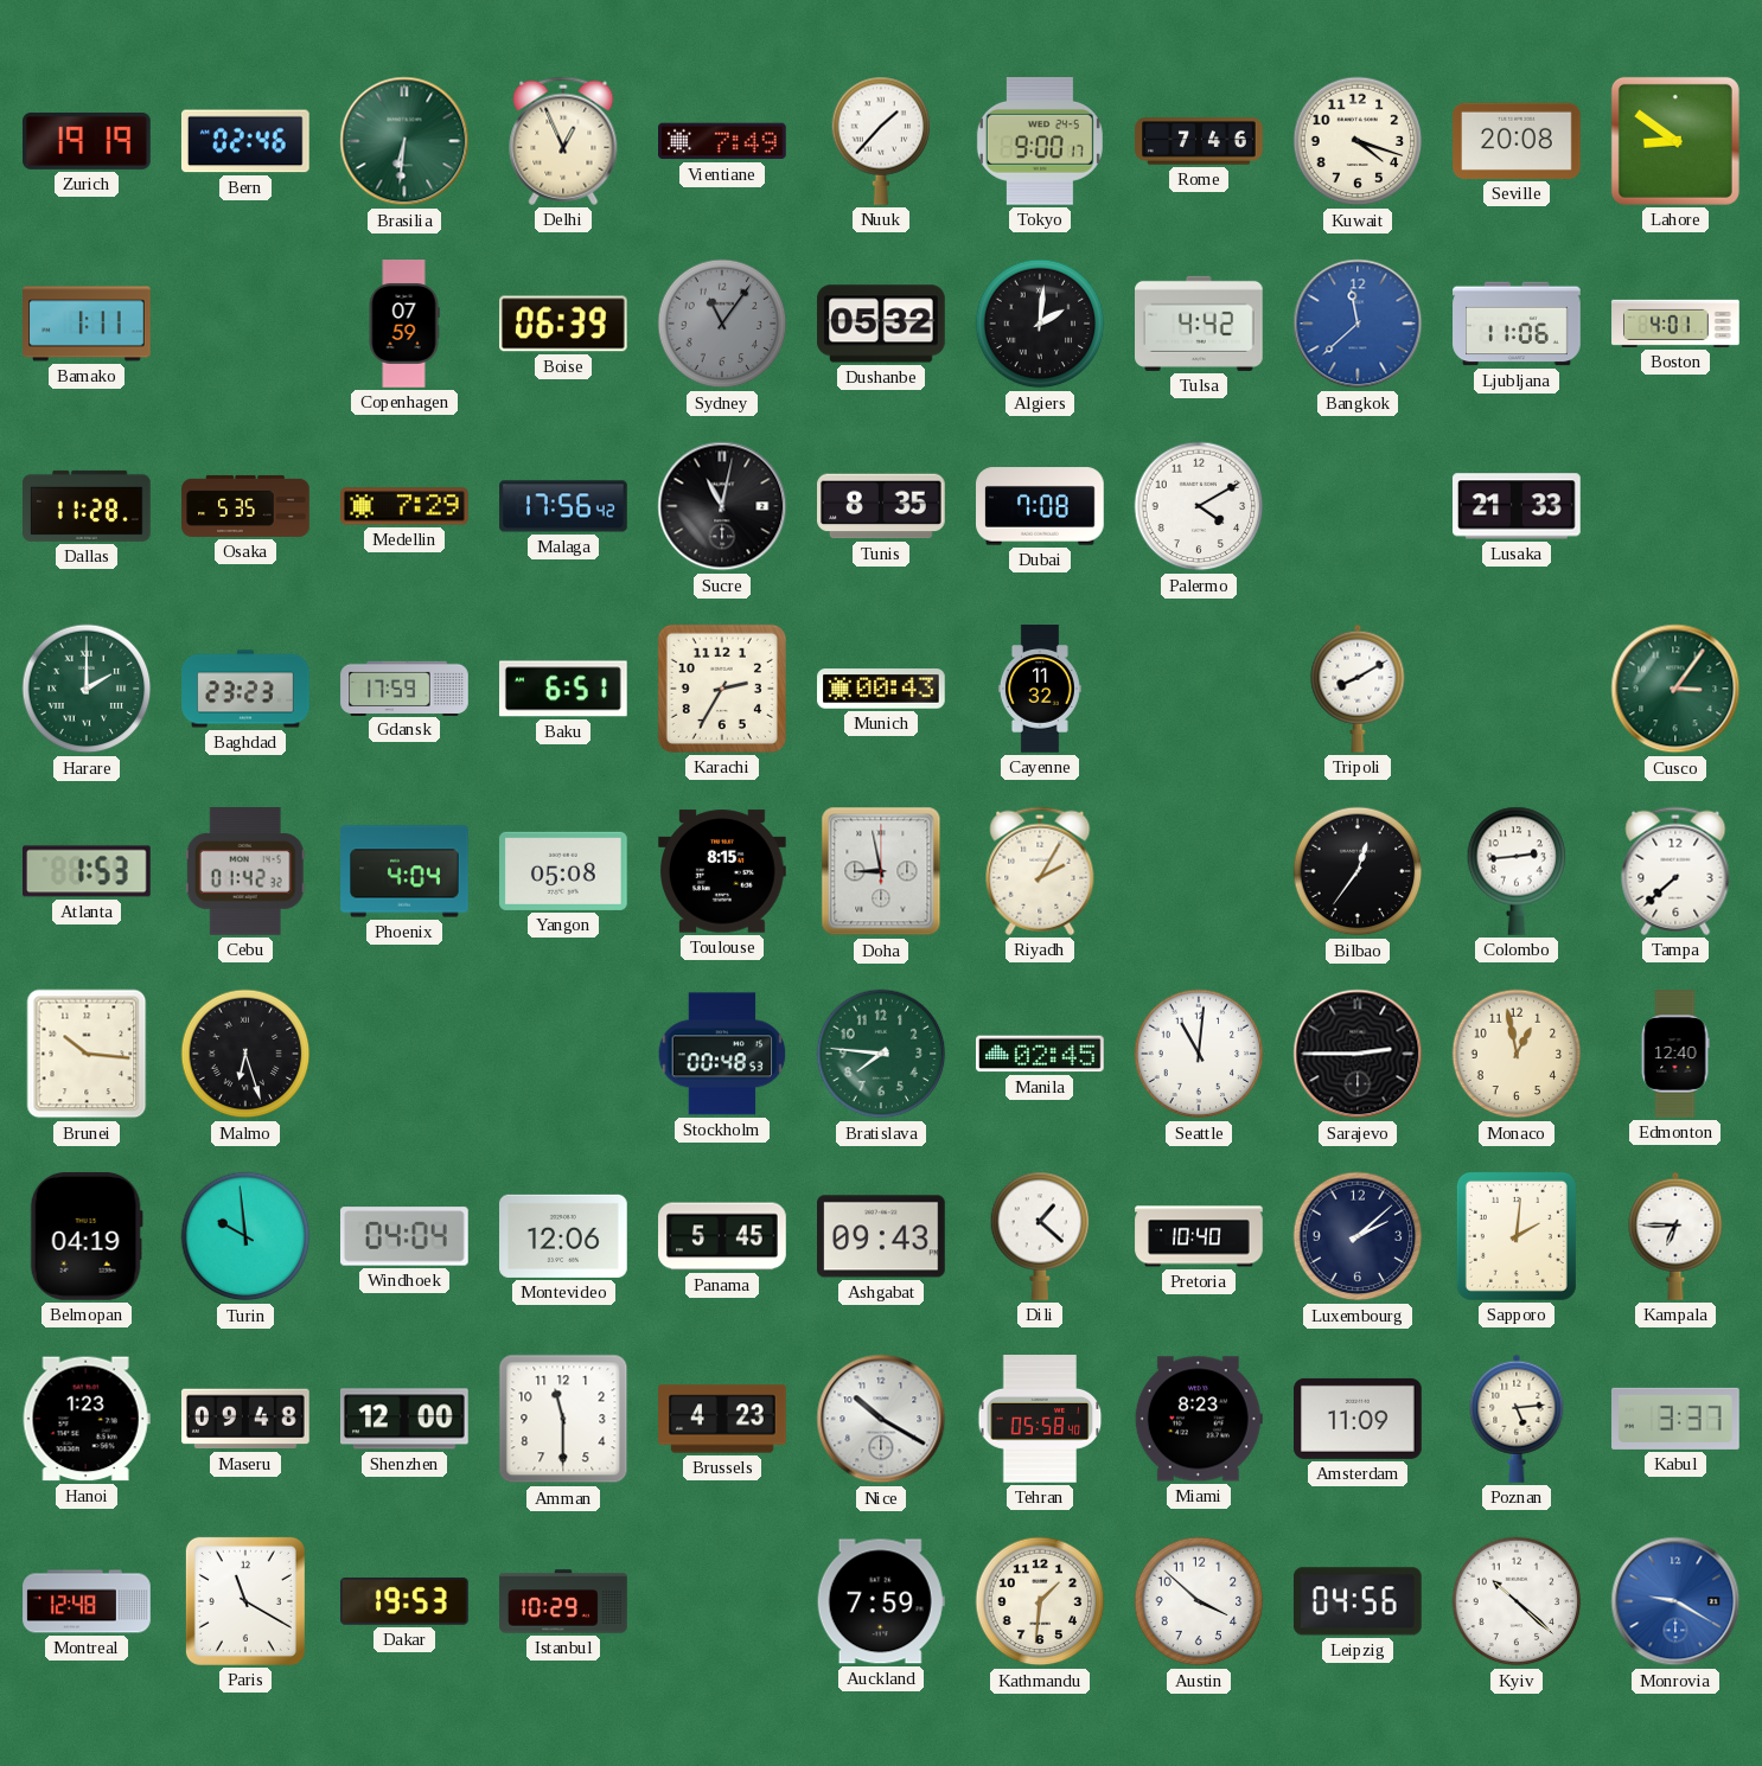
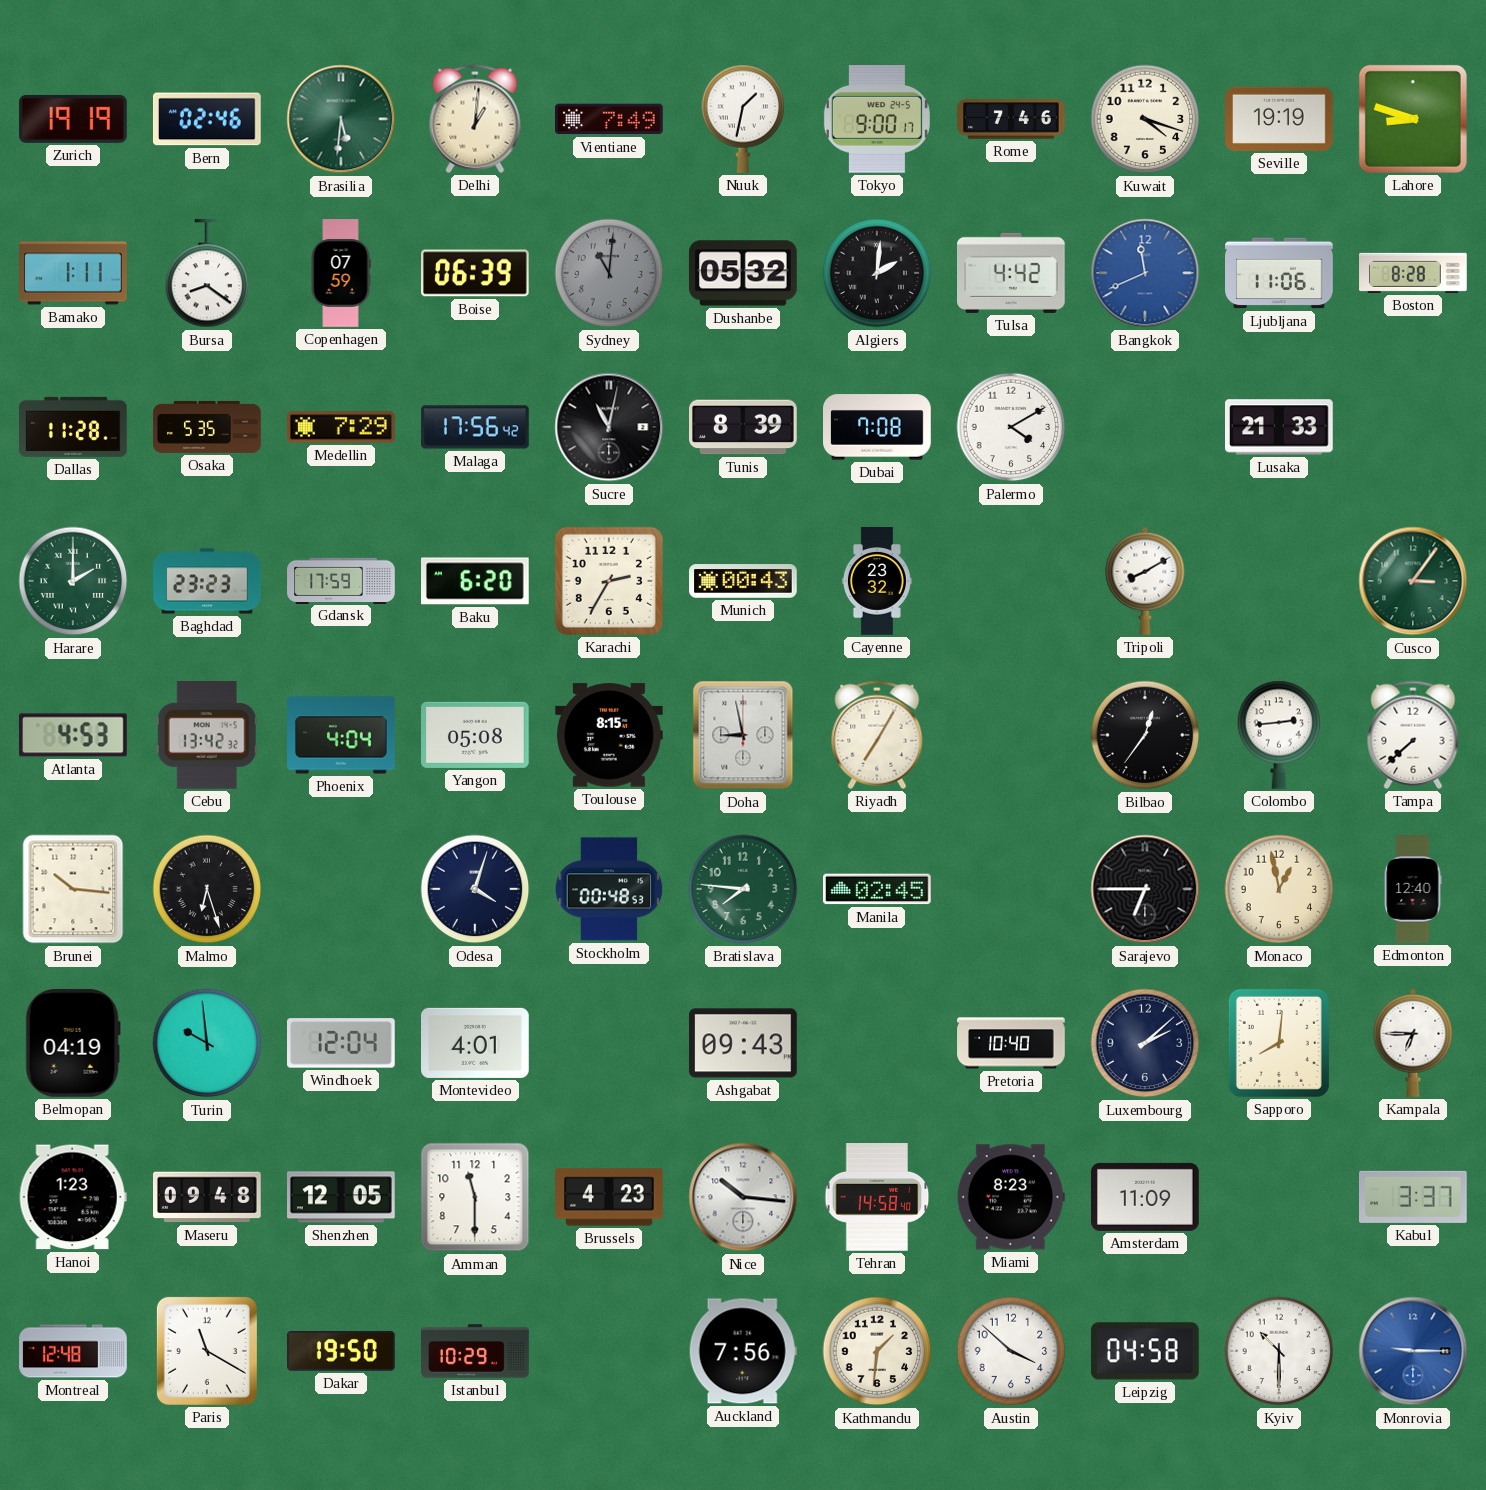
Brasilia: 6:31 -> 5:31 (341, 119)
Delhi: 12:56 -> 1:01 (475, 119)
Nuuk: 1:37 -> 1:32 (743, 119)
Seville: 20:08 -> 19:19 (1279, 119)
Lahore: 8:51 -> 8:48 (1413, 119)
Bursa: none -> 8:21 (207, 274)
Sydney: 11:06 -> 11:01 (609, 273)
Bangkok: 11:38 -> 11:41 (1145, 273)
Boston: 4:01 -> 8:28 (1413, 273)
Tunis: 8:35 -> 8:39 (744, 427)
Baku: 6:51 -> 6:20 (476, 581)
Cayenne: 11:32 -> 23:32 (877, 581)
Atlanta: 1:53 -> 4:53 (74, 735)
Cebu: 01:42 -> 13:42 (207, 736)
Riyadh: 2:05 -> 7:05 (877, 735)
Odesa: none -> 4:03 (475, 889)
Seattle: 11:01 -> none (1199, 1054)
Sarajevo: 2:45 -> 6:45 (1145, 889)
Windhoek: 04:04 -> 12:04 (342, 1043)
Montevideo: 12:06 -> 4:01 (476, 1043)
Panama: 5:45 -> none (722, 1236)
Dili: 1:22 -> none (1040, 1236)
Sapporo: 2:01 -> 8:01 (1279, 1043)
Shenzhen: 12:00 -> 12:05 (342, 1197)
Nice: 10:20 -> 10:16 (743, 1197)
Tehran: 05:58 -> 14:58 (877, 1197)
Poznan: 5:14 -> none (1517, 1419)
Dakar: 19:53 -> 19:50 (342, 1352)
Auckland: 7:59 -> 7:56 (743, 1351)
Leipzig: 04:56 -> 04:58 (1145, 1351)
Kyiv: 10:22 -> 10:30 (1279, 1351)
Monrovia: 9:20 -> 9:15 (1413, 1351)
